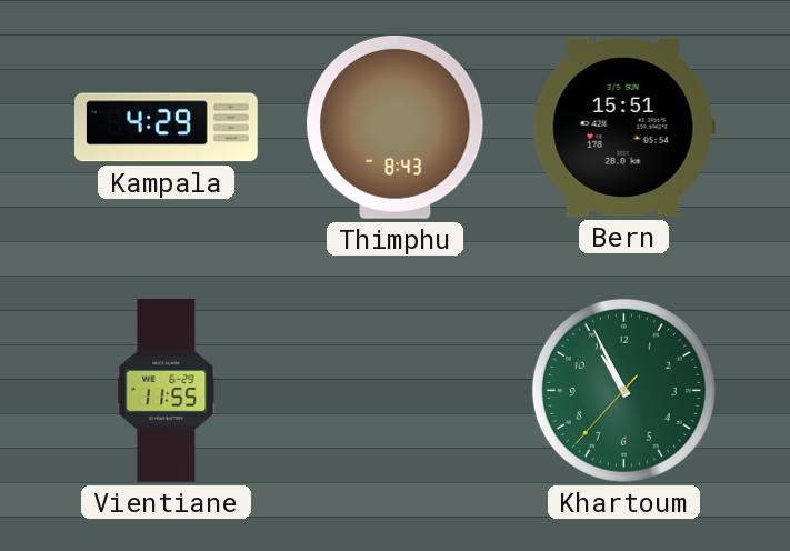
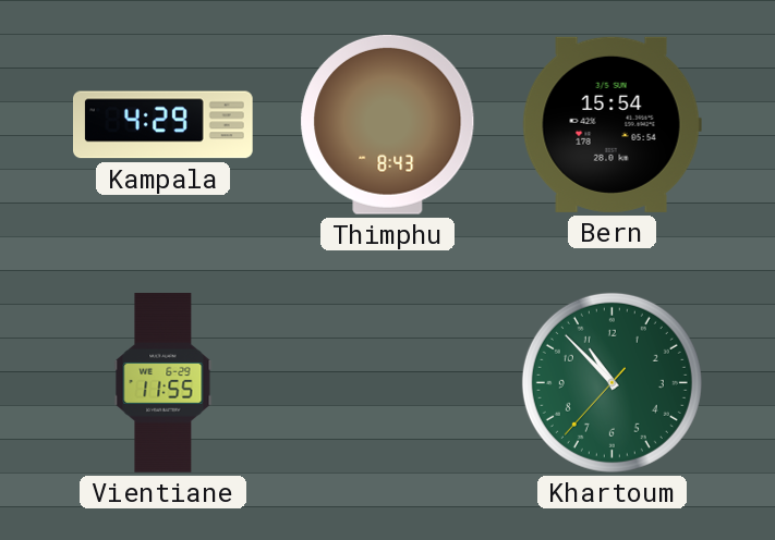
Bern: 15:51 -> 15:54 (611, 124)
Khartoum: 10:55 -> 10:52 (611, 382)
